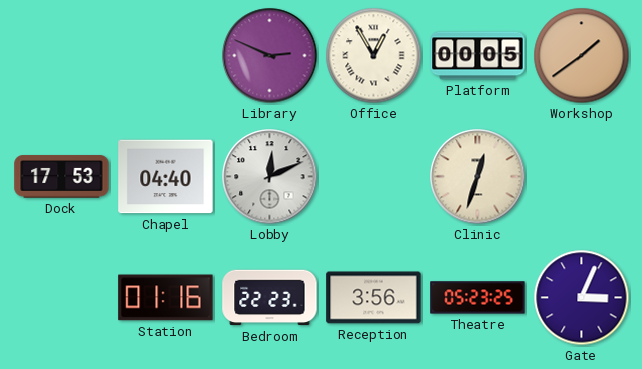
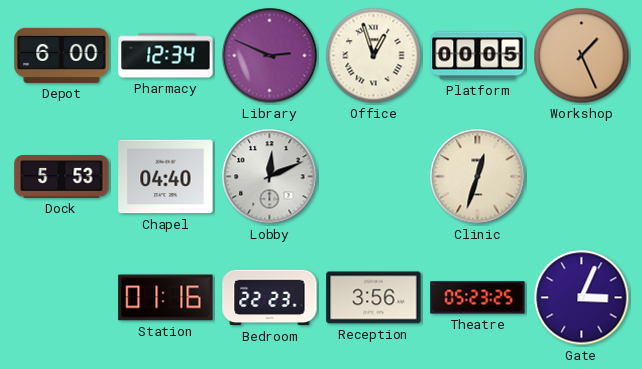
Depot: none -> 6:00 (62, 55)
Pharmacy: none -> 12:34 (166, 56)
Office: 12:55 -> 12:57 (374, 56)
Workshop: 1:39 -> 1:26 (582, 56)
Dock: 17:53 -> 5:53 (62, 177)
